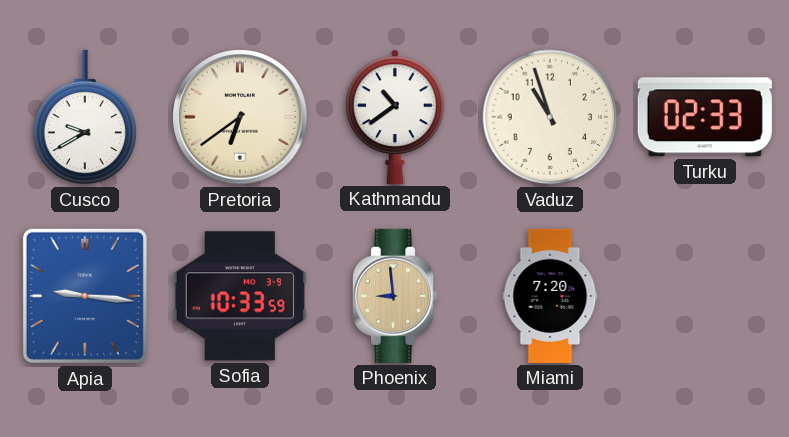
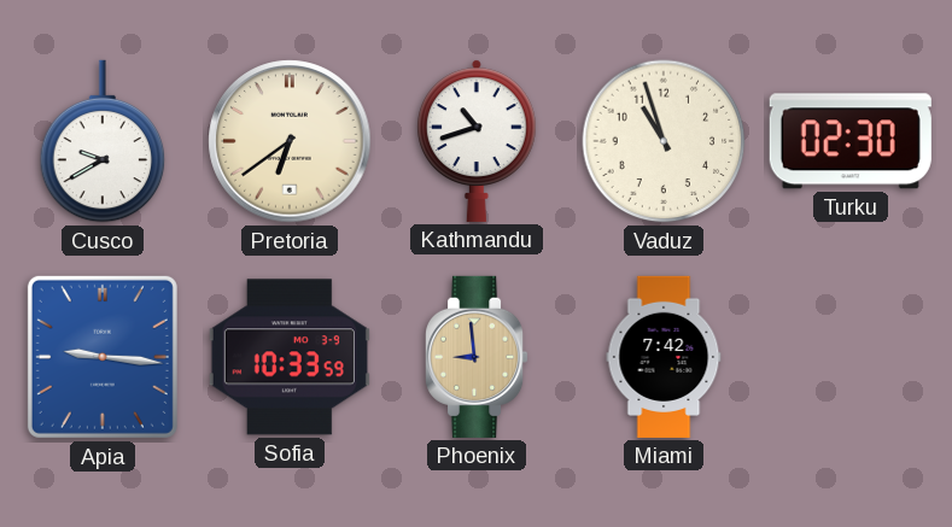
Kathmandu: 10:39 -> 10:42 (477, 141)
Turku: 02:33 -> 02:30 (851, 141)
Miami: 7:20 -> 7:42 (664, 357)
